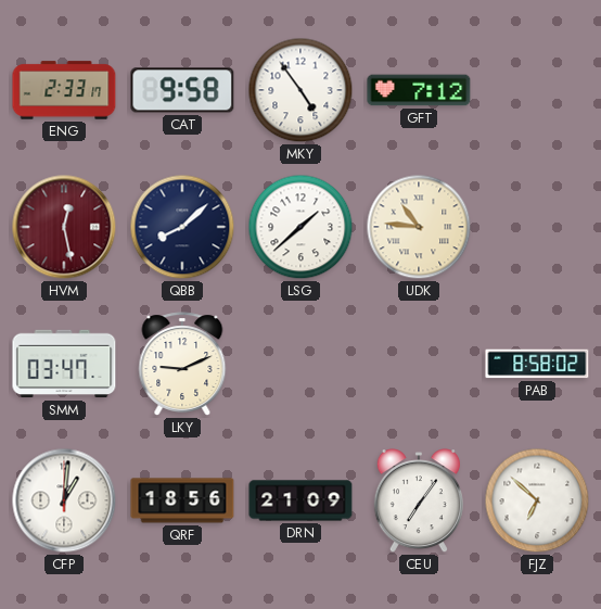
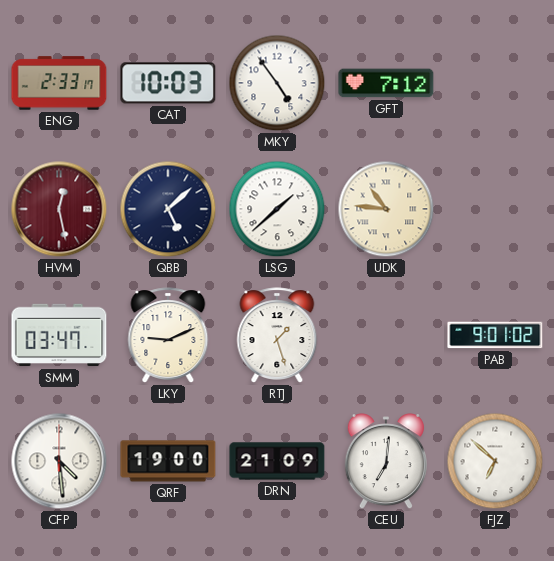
CAT: 9:58 -> 10:03 (168, 83)
QBB: 8:08 -> 5:08 (168, 209)
RTJ: none -> 1:27 (277, 335)
PAB: 8:58 -> 9:01 (495, 335)
CFP: 1:01 -> 4:29 (59, 461)
QRF: 18:56 -> 19:00 (168, 461)
CEU: 7:06 -> 7:01 (386, 462)
